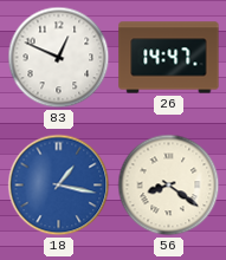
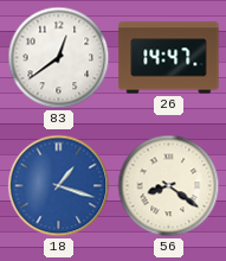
83: 12:49 -> 12:39 (59, 58)
18: 1:17 -> 1:18 (59, 186)
